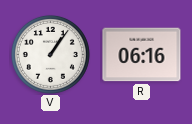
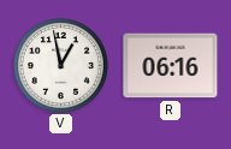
V: 1:06 -> 12:58 (60, 65)
